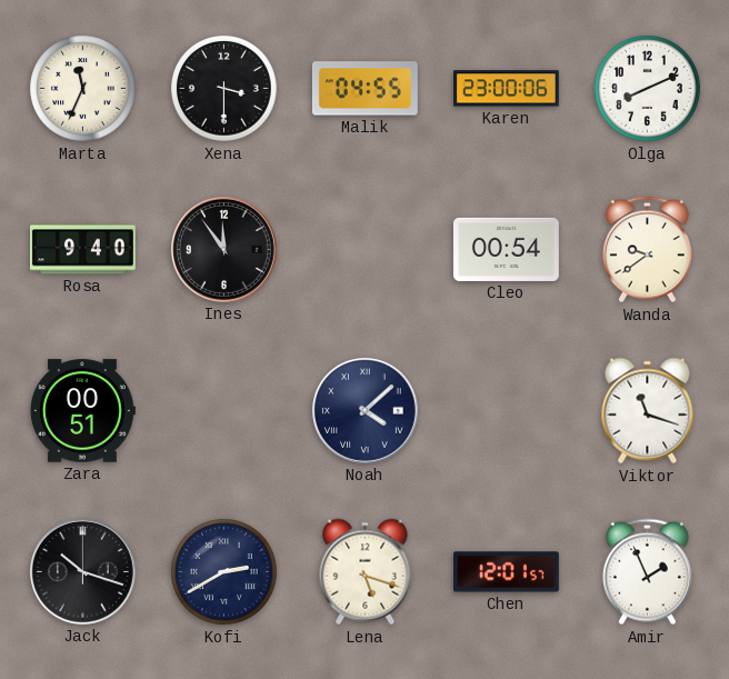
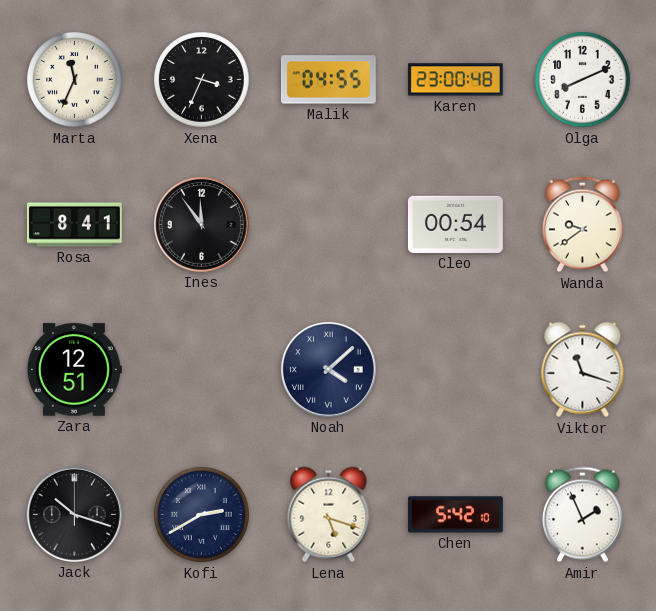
Xena: 3:30 -> 3:34 (202, 80)
Karen: 23:00:06 -> 23:00:48 (455, 80)
Rosa: 9:40 -> 8:41 (74, 225)
Zara: 00:51 -> 12:51 (74, 370)
Chen: 12:01 -> 5:42 (455, 515)
